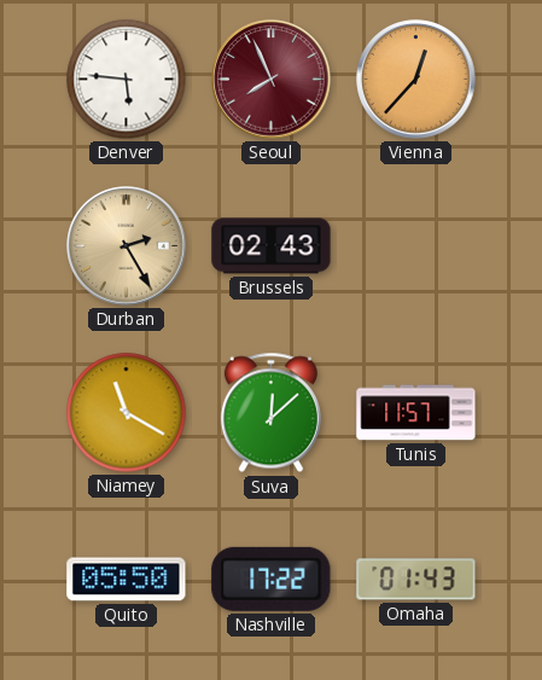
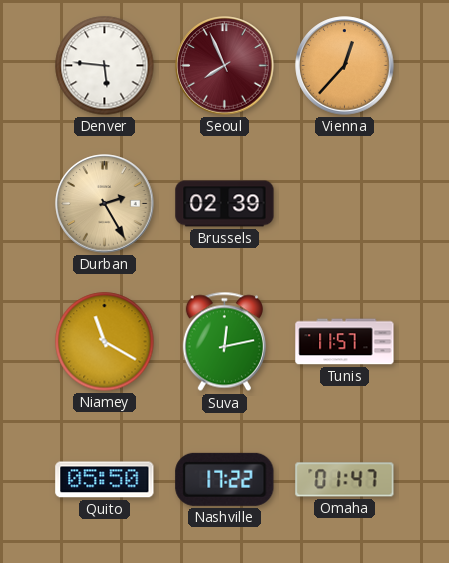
Brussels: 02:43 -> 02:39 (225, 204)
Suva: 12:08 -> 12:13 (224, 342)
Omaha: 01:43 -> 01:47 (345, 480)
